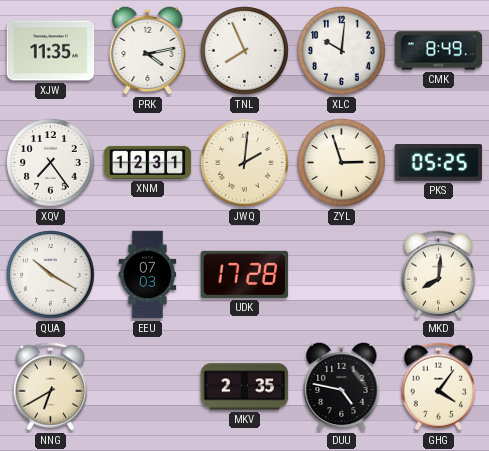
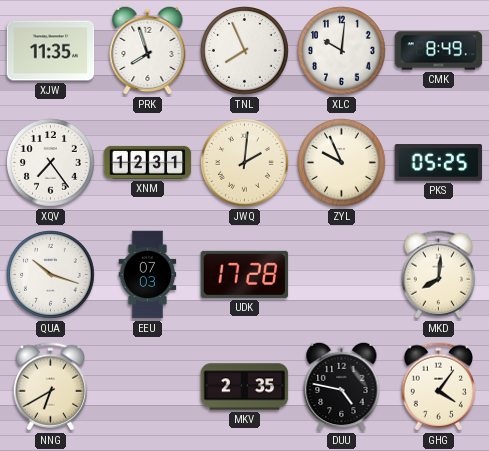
PRK: 4:13 -> 7:57 (148, 50)
ZYL: 2:57 -> 9:56 (342, 163)
QUA: 10:20 -> 10:18 (51, 275)
